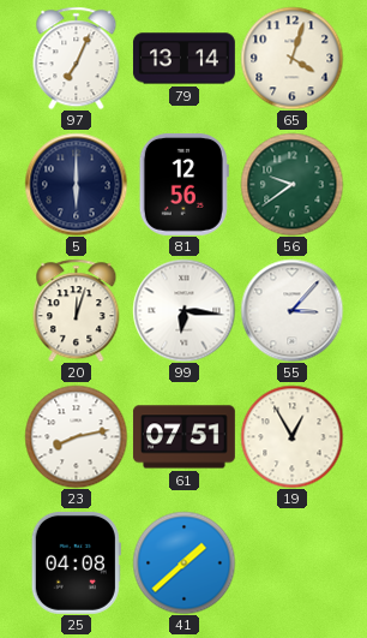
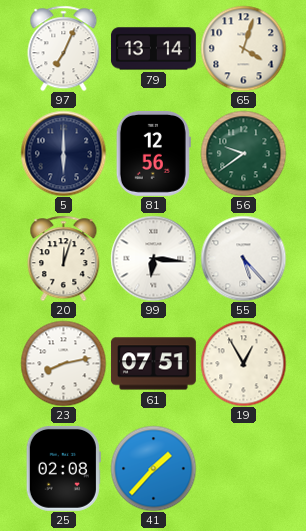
55: 3:07 -> 5:23 (243, 258)
25: 04:08 -> 02:08 (63, 468)
41: 1:38 -> 1:37 (153, 468)
